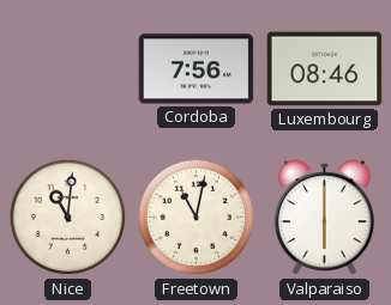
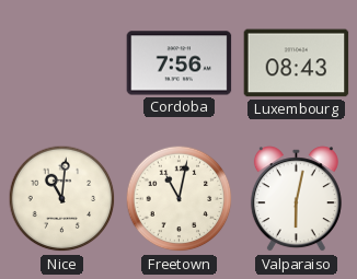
Luxembourg: 08:46 -> 08:43 (297, 63)
Valparaiso: 6:00 -> 6:02 (296, 199)
